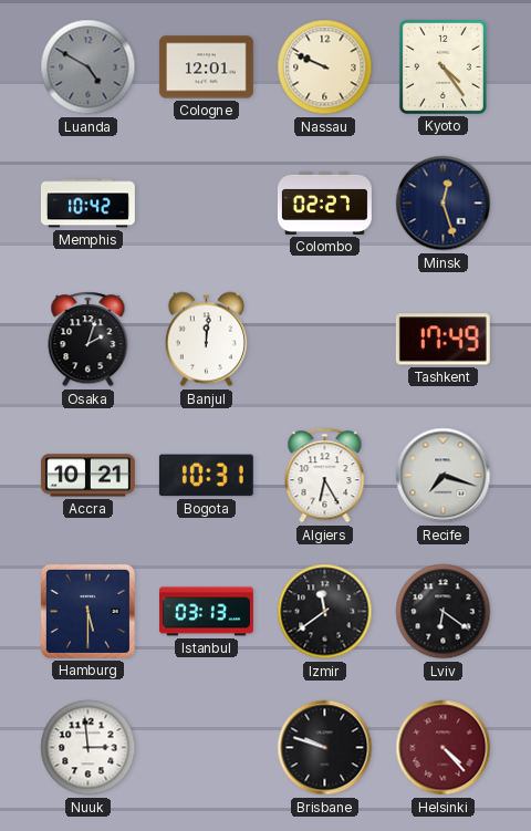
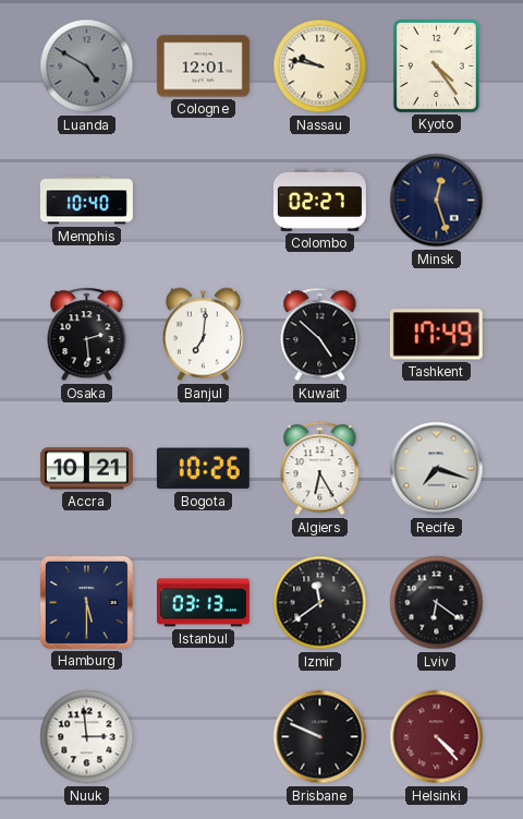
Nassau: 9:49 -> 9:47 (320, 67)
Memphis: 10:42 -> 10:40 (86, 201)
Osaka: 2:03 -> 2:29 (87, 335)
Banjul: 12:01 -> 7:01 (203, 335)
Kuwait: none -> 4:52 (320, 335)
Bogota: 10:31 -> 10:26 (203, 469)
Brisbane: 9:48 -> 9:49 (320, 737)
